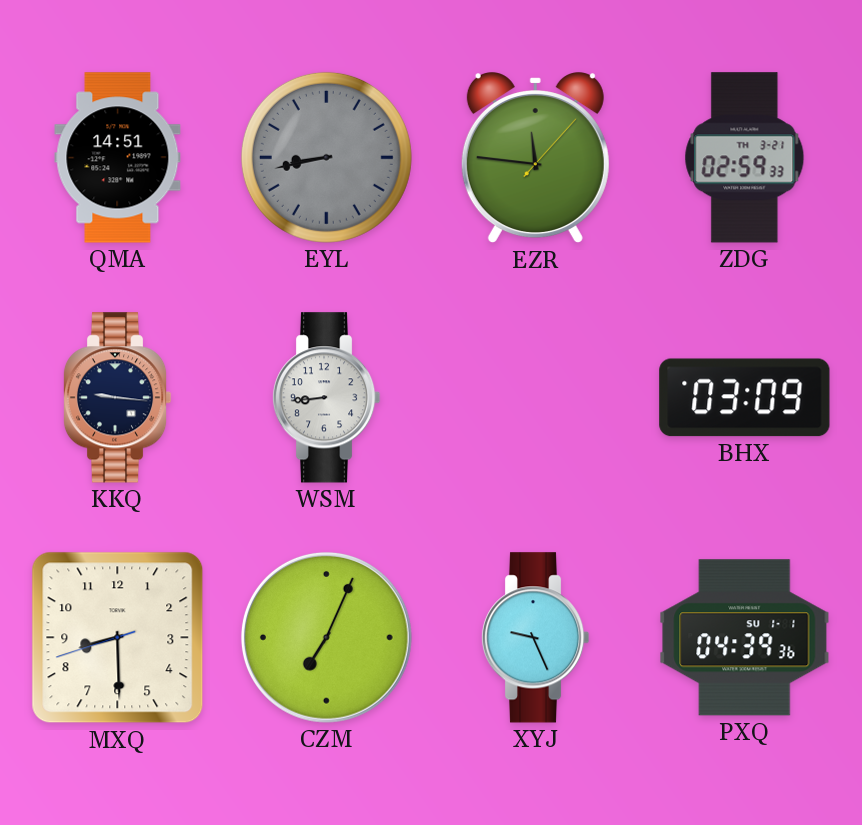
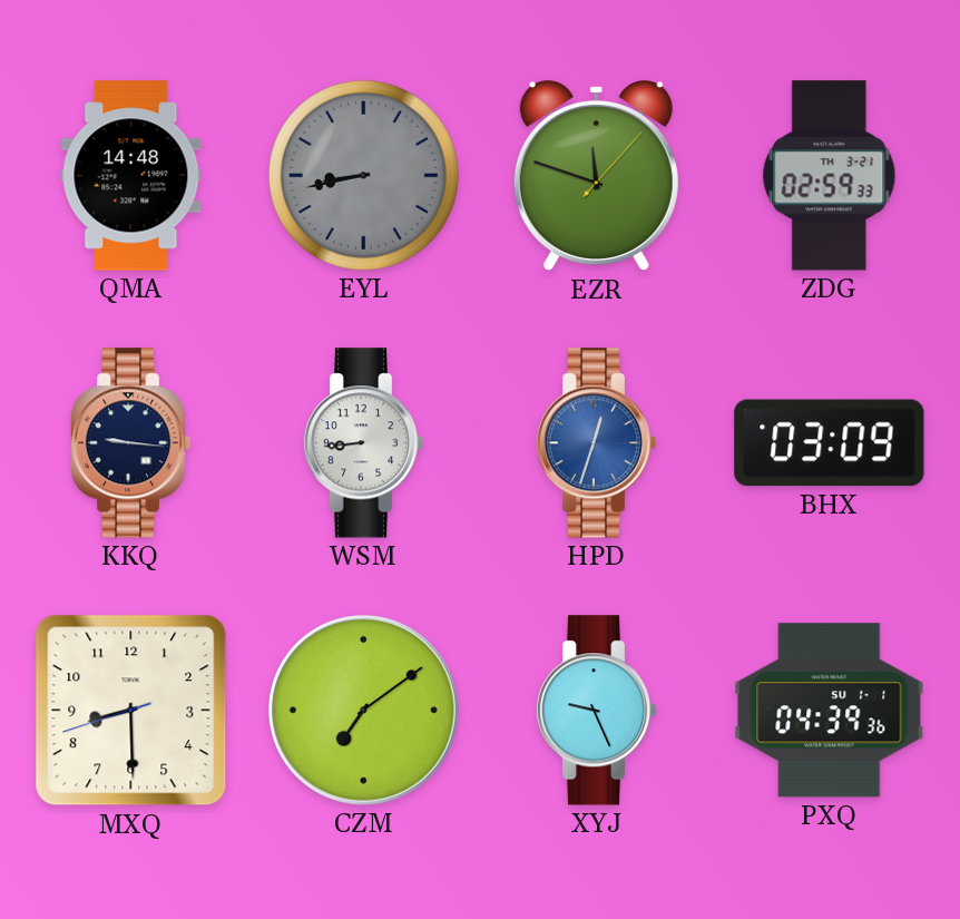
QMA: 14:51 -> 14:48 (131, 176)
EZR: 11:46 -> 11:48 (596, 176)
HPD: none -> 12:33 (596, 443)
CZM: 7:04 -> 7:09 (363, 710)
